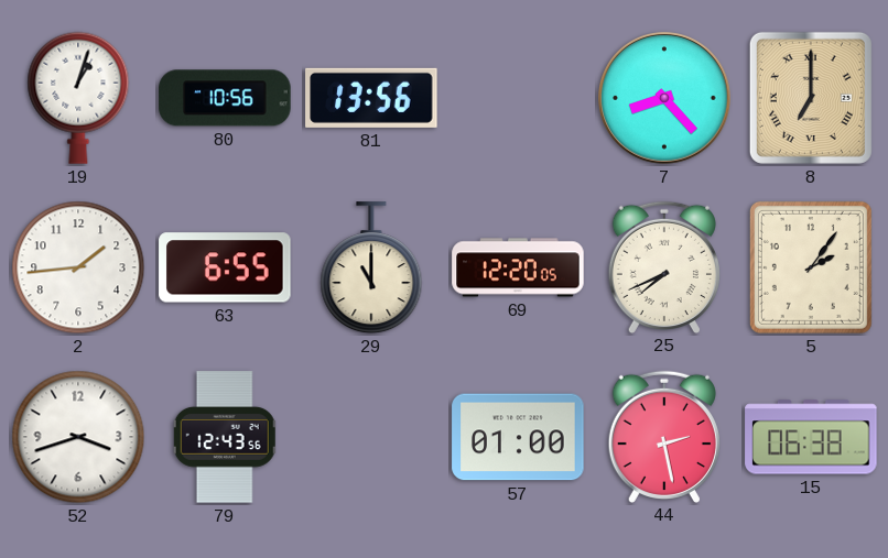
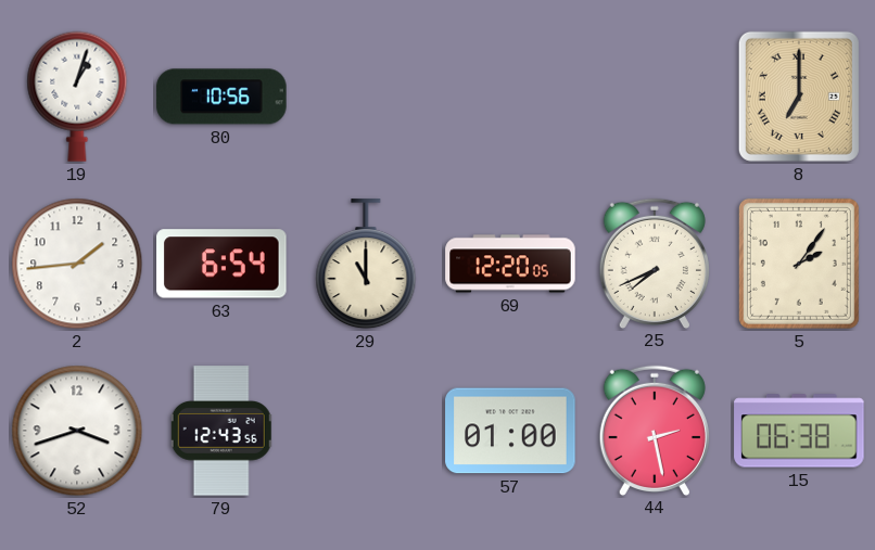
81: 13:56 -> none (371, 98)
7: 8:23 -> none (665, 99)
63: 6:55 -> 6:54 (221, 264)
